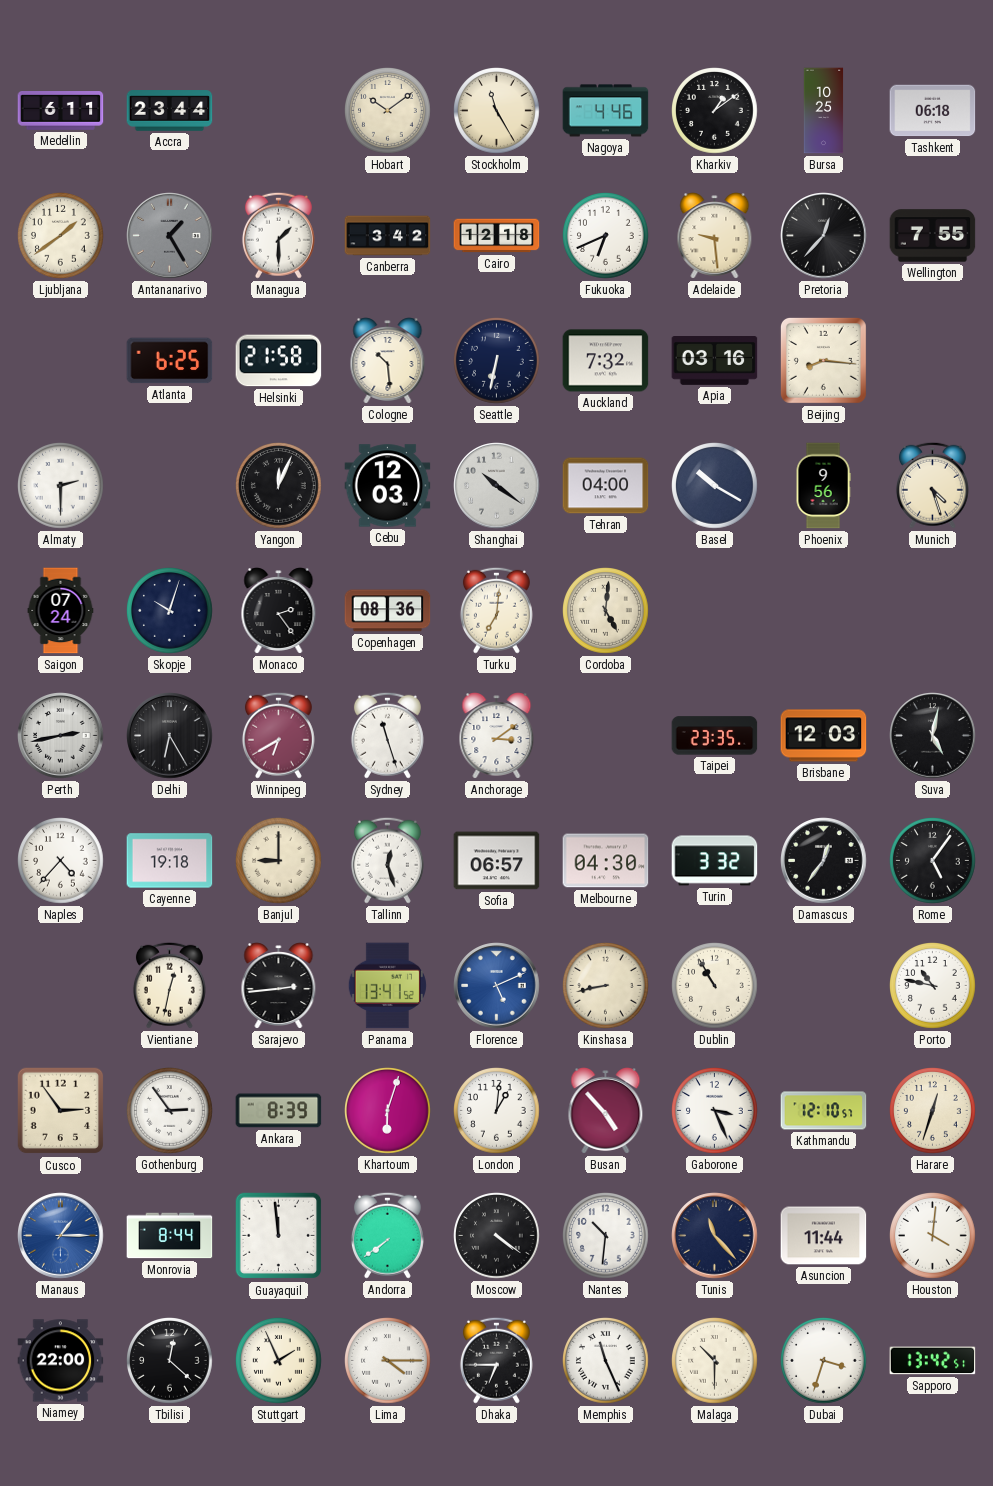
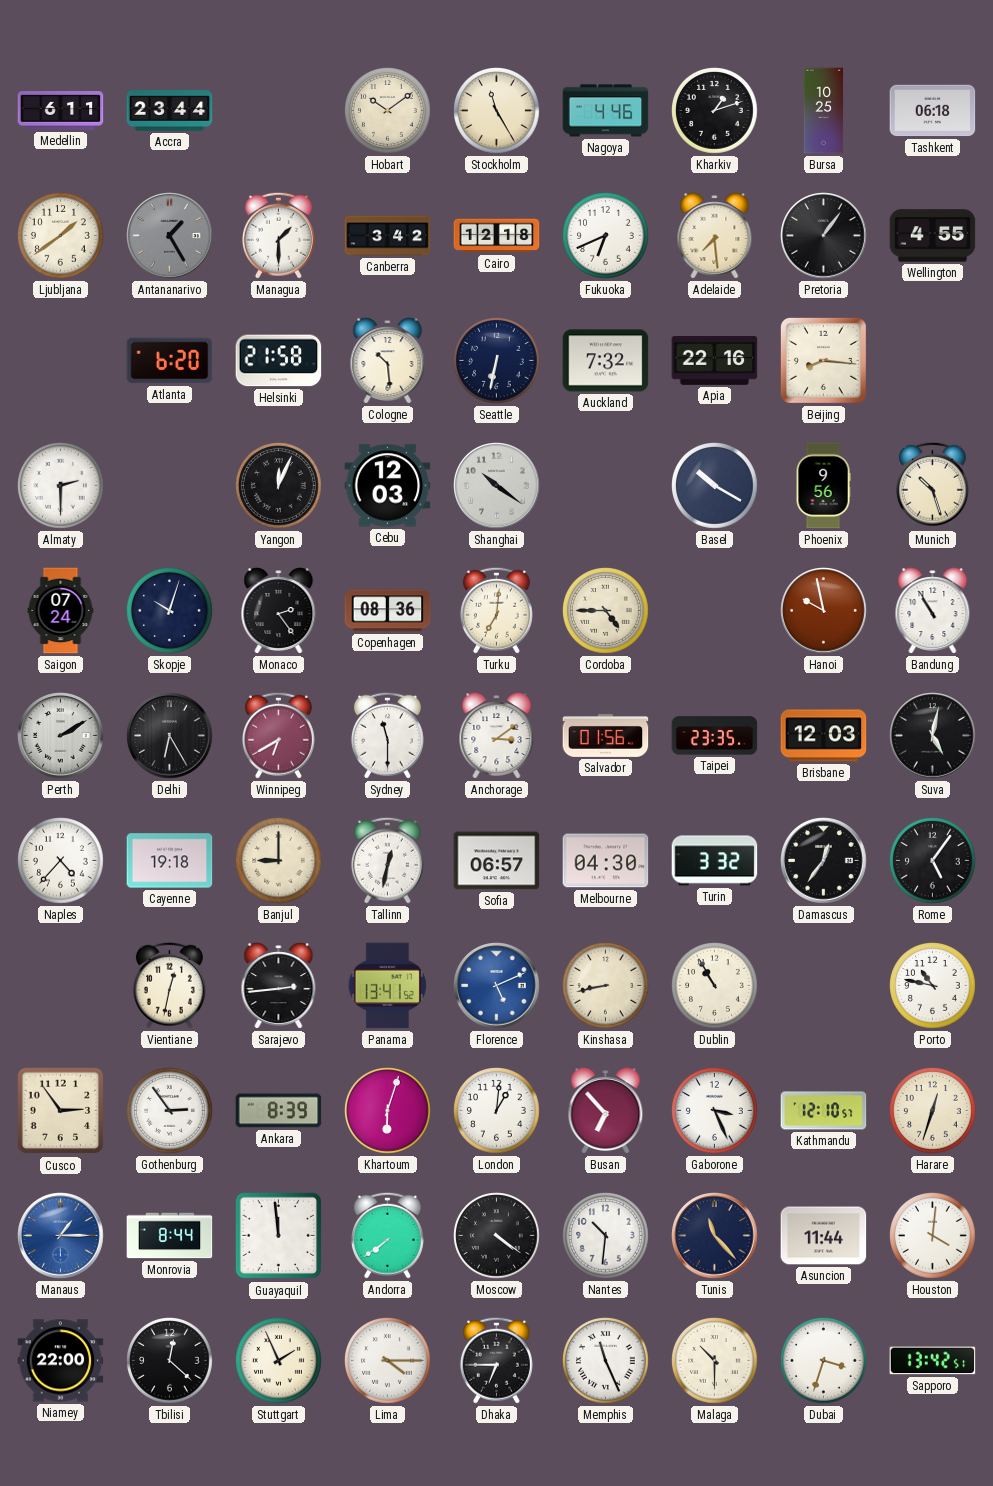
Kharkiv: 1:09 -> 1:12 (715, 111)
Adelaide: 9:29 -> 7:29 (715, 236)
Pretoria: 12:37 -> 1:06 (824, 236)
Wellington: 7:55 -> 4:55 (933, 236)
Atlanta: 6:25 -> 6:20 (170, 361)
Apia: 03:16 -> 22:16 (715, 361)
Tehran: 04:00 -> none (606, 486)
Munich: 4:27 -> 10:27 (932, 485)
Cordoba: 5:01 -> 4:45 (606, 611)
Hanoi: none -> 9:58 (824, 611)
Bandung: none -> 10:55 (933, 611)
Perth: 2:43 -> 2:10 (61, 736)
Sydney: 11:27 -> 11:30 (387, 735)
Salvador: none -> 01:56 (606, 735)
Tallinn: 12:27 -> 12:32 (387, 860)
Busan: 4:53 -> 6:53 (606, 1111)
